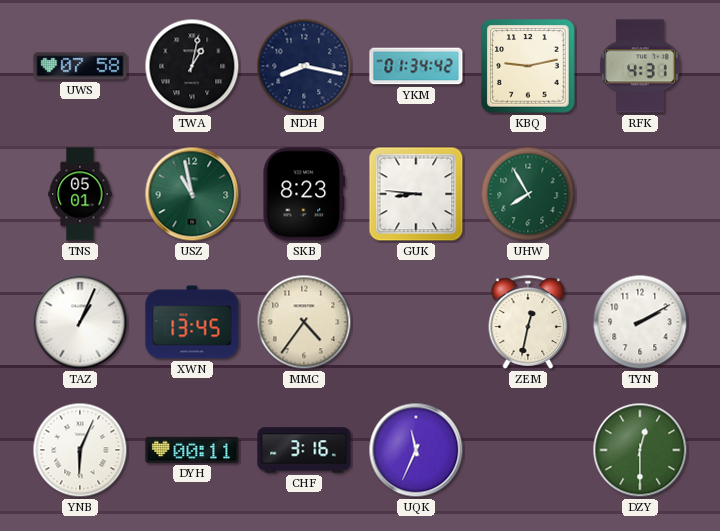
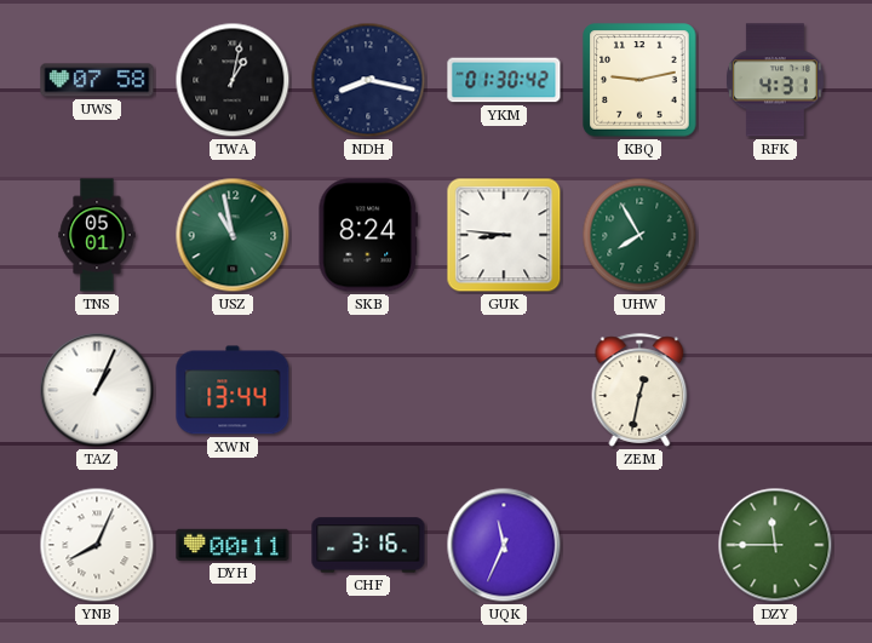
YKM: 01:34 -> 01:30 (504, 80)
SKB: 8:23 -> 8:24 (368, 235)
XWN: 13:45 -> 13:44 (233, 390)
MMC: 4:36 -> none (304, 322)
TYN: 2:10 -> none (640, 322)
YNB: 6:04 -> 8:04 (97, 545)
DZY: 12:30 -> 11:45 (775, 545)
